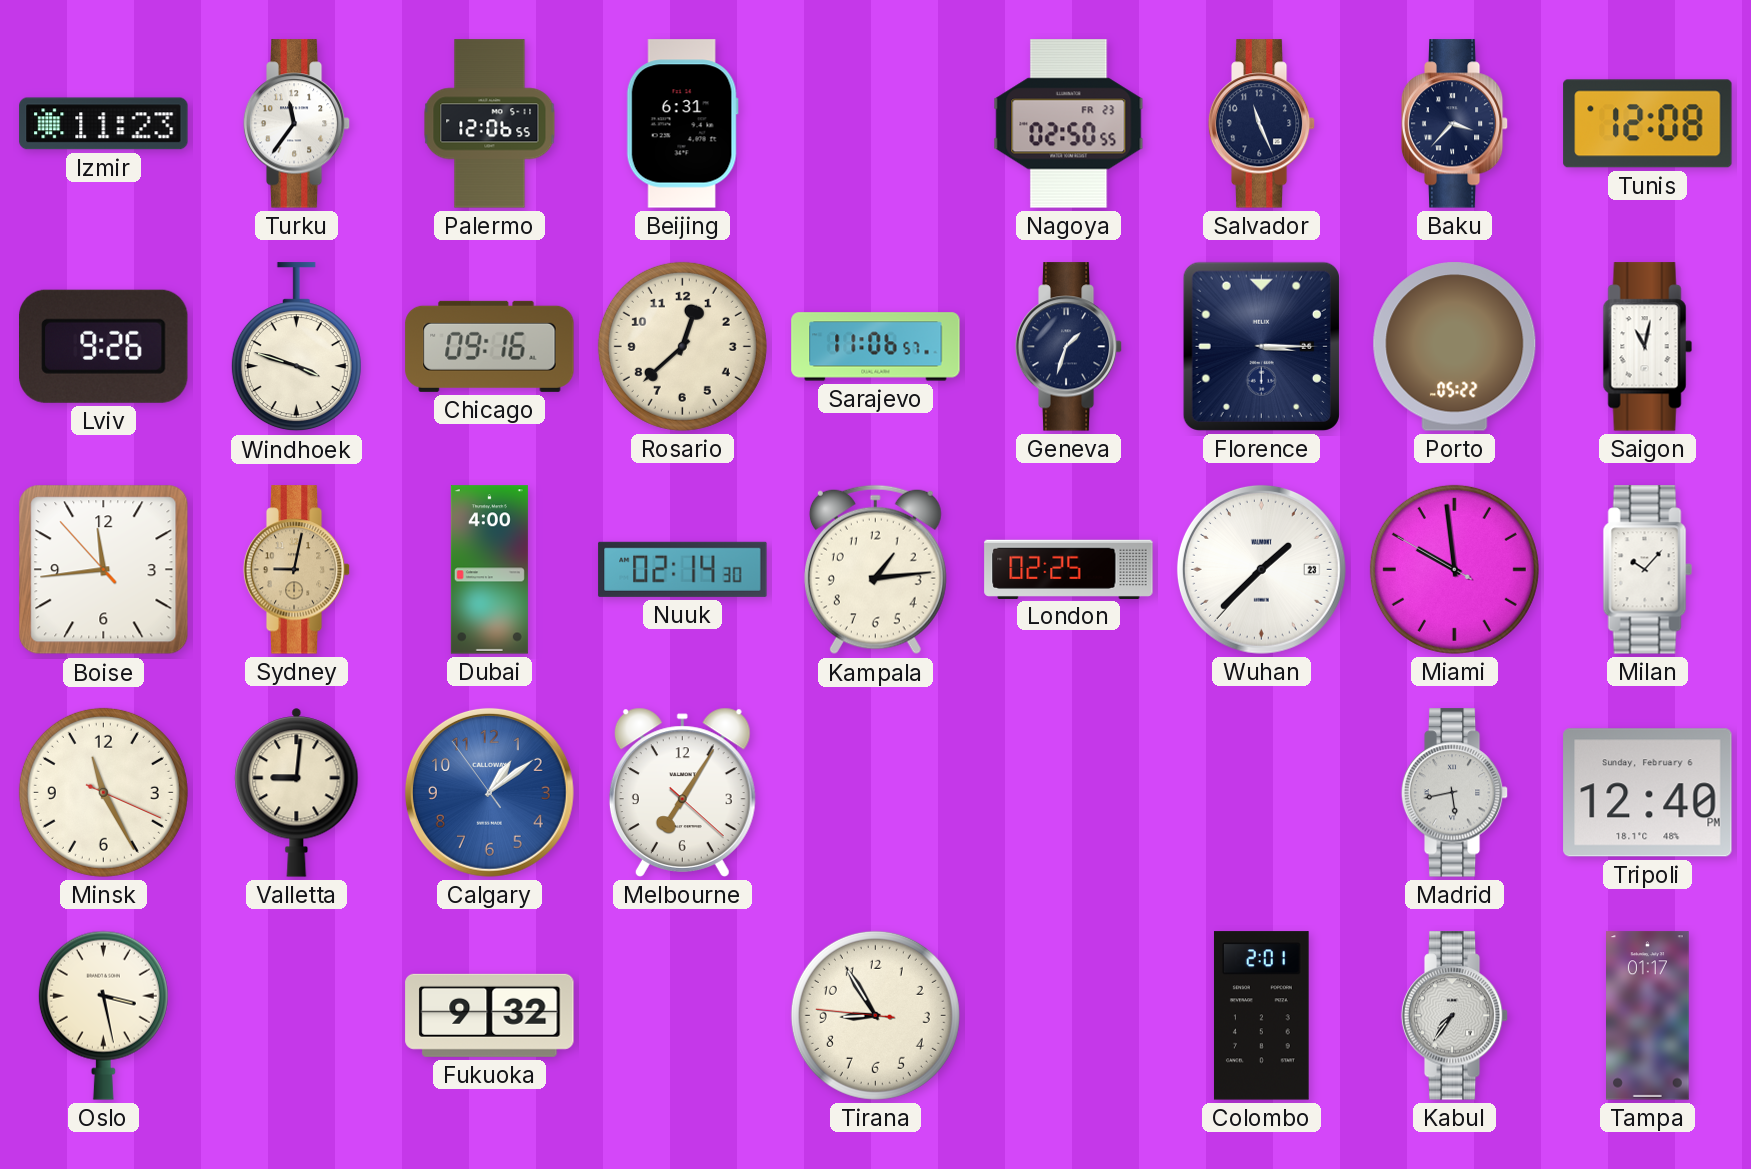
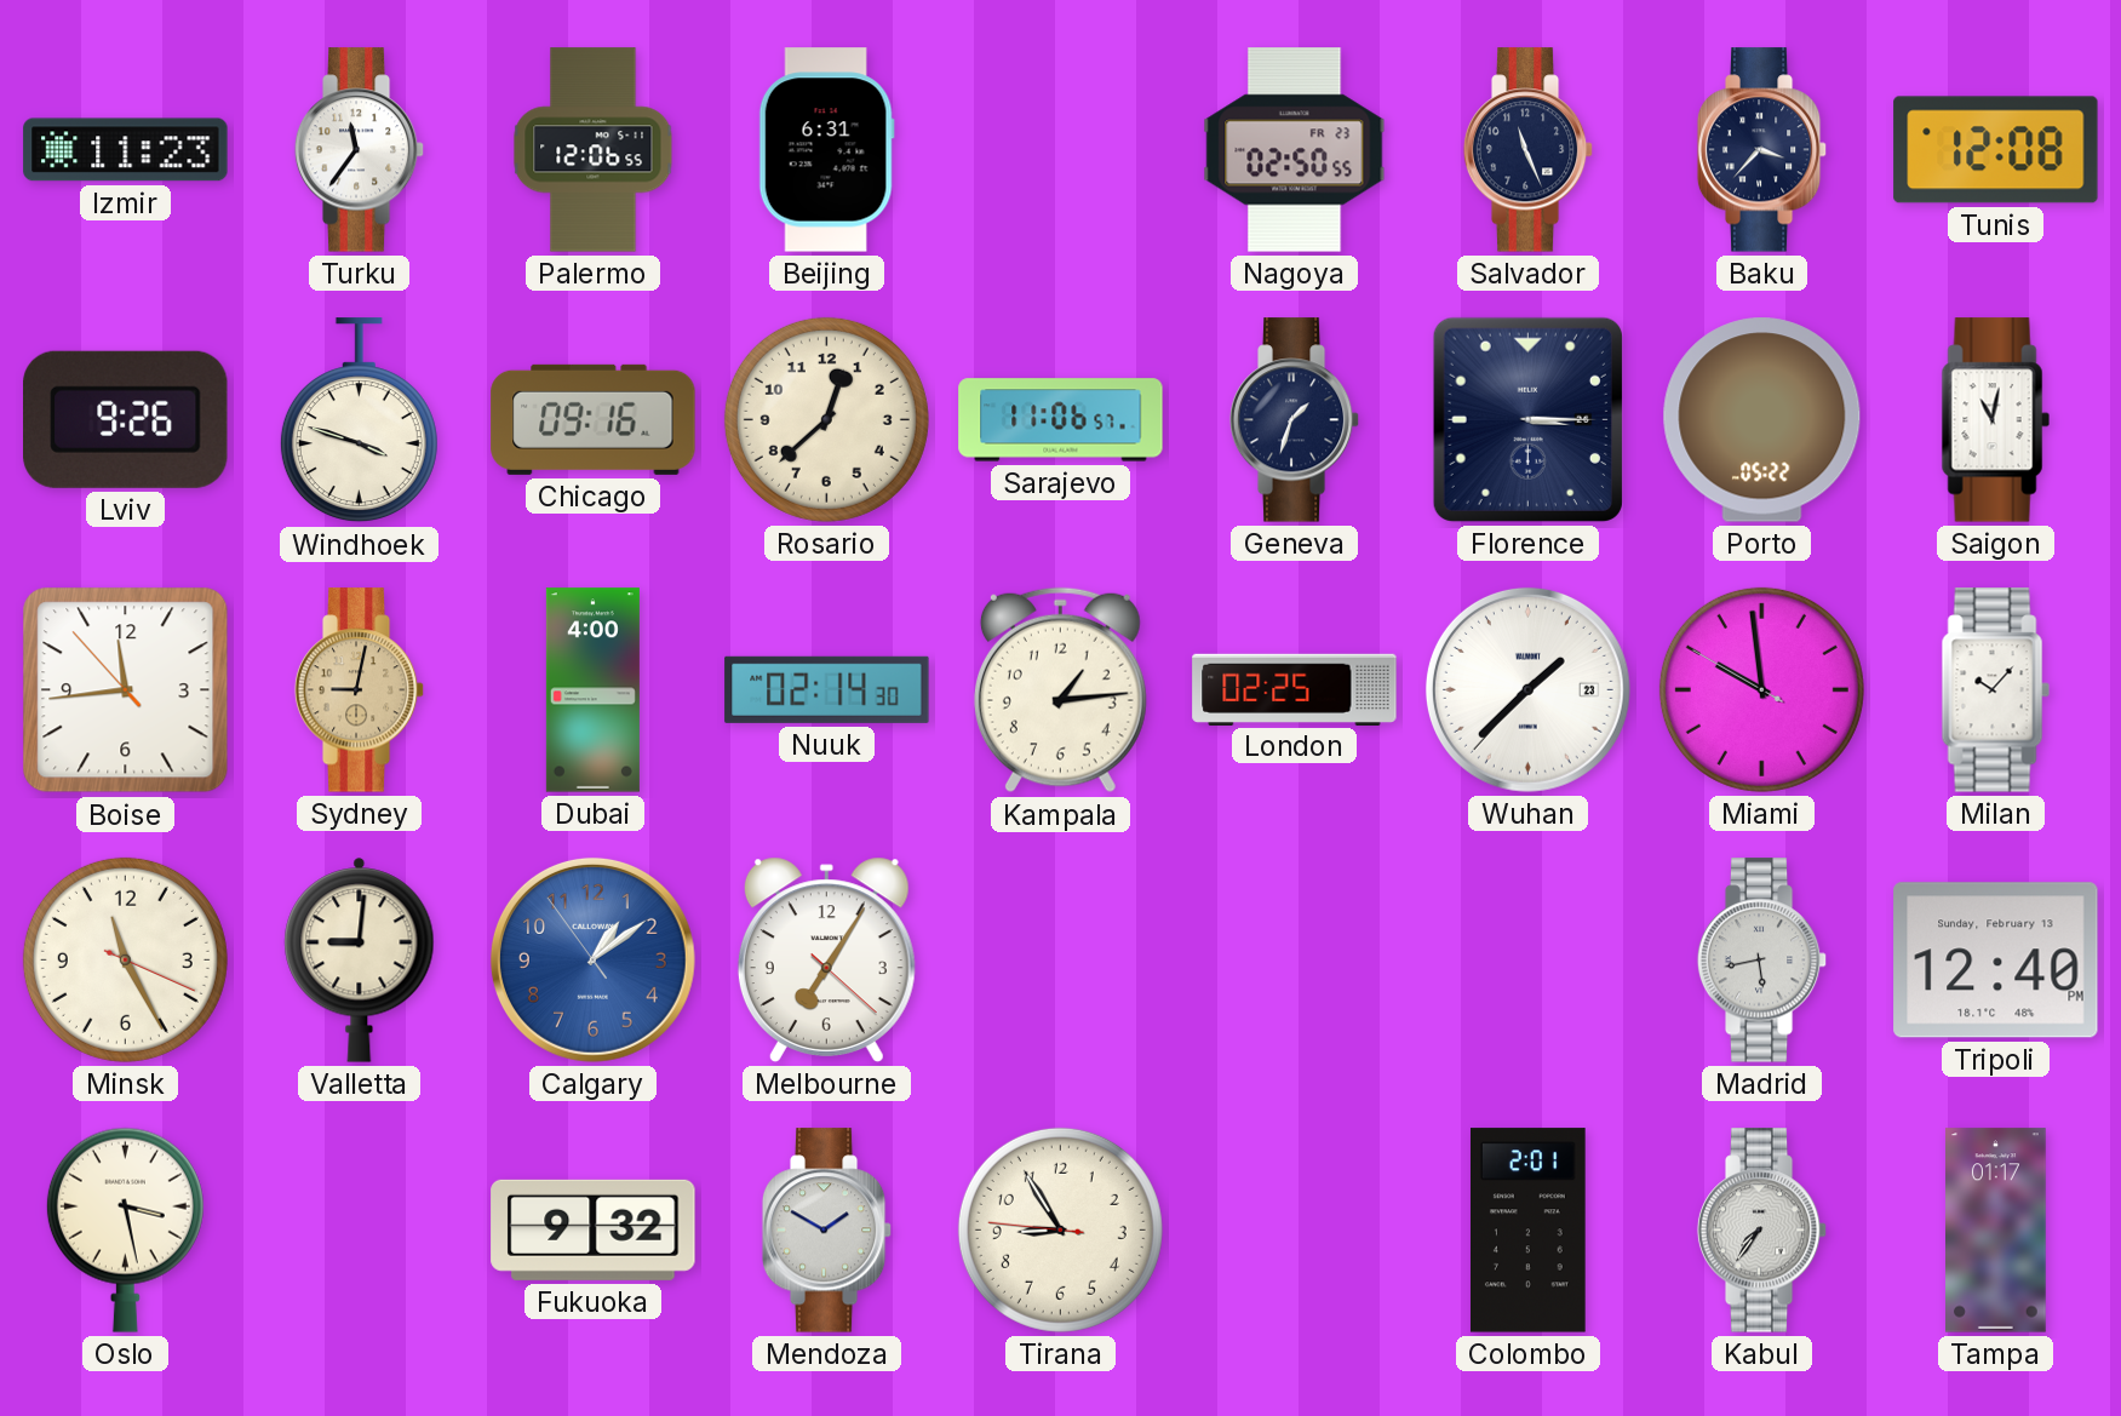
Tripoli date: Sunday, February 6 -> Sunday, February 13 (1996, 961)
Mendoza: none -> 1:50 (827, 1231)
